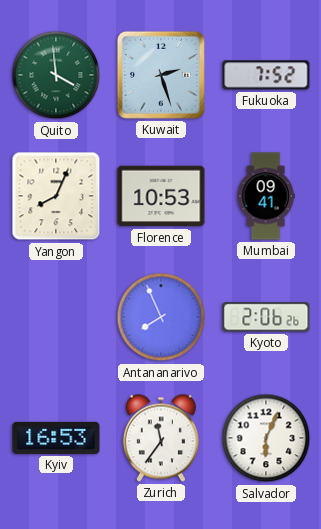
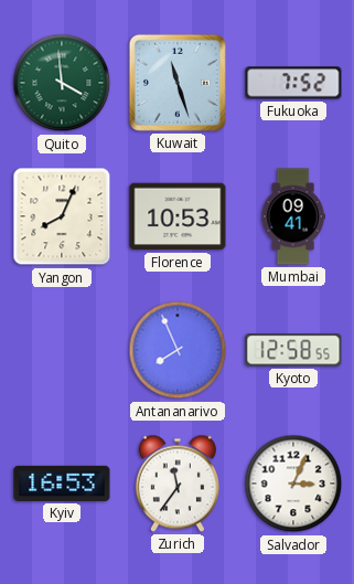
Kuwait: 2:27 -> 11:27 (178, 83)
Kyoto: 2:06 -> 12:58 (293, 350)
Salvador: 6:04 -> 3:04 (293, 484)
